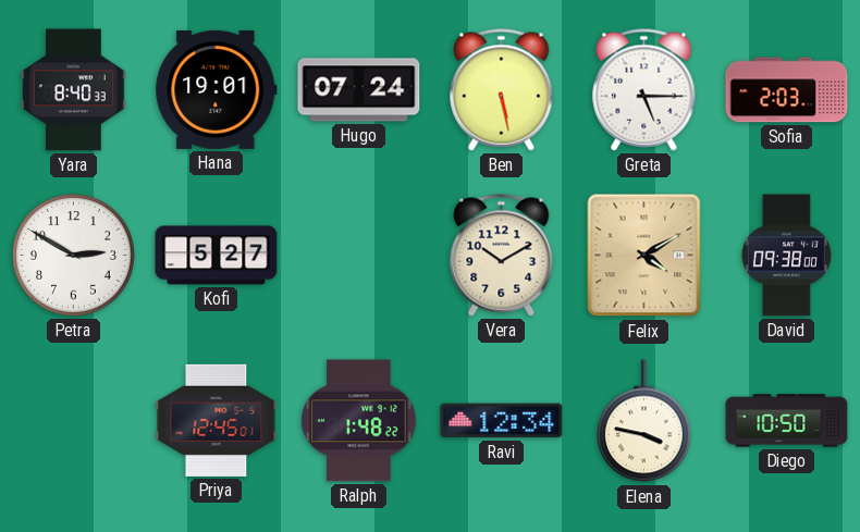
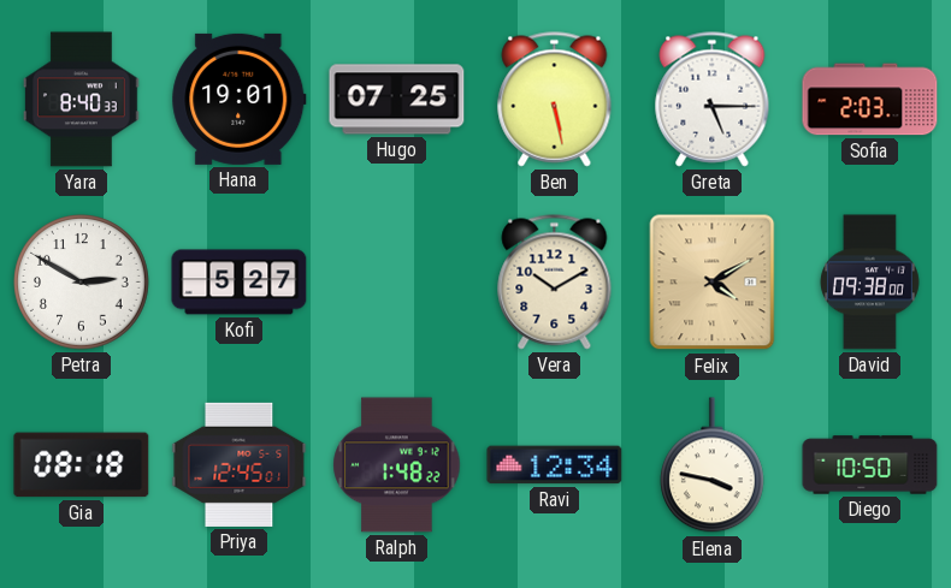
Hugo: 07:24 -> 07:25 (397, 100)
Gia: none -> 08:18 (82, 465)
